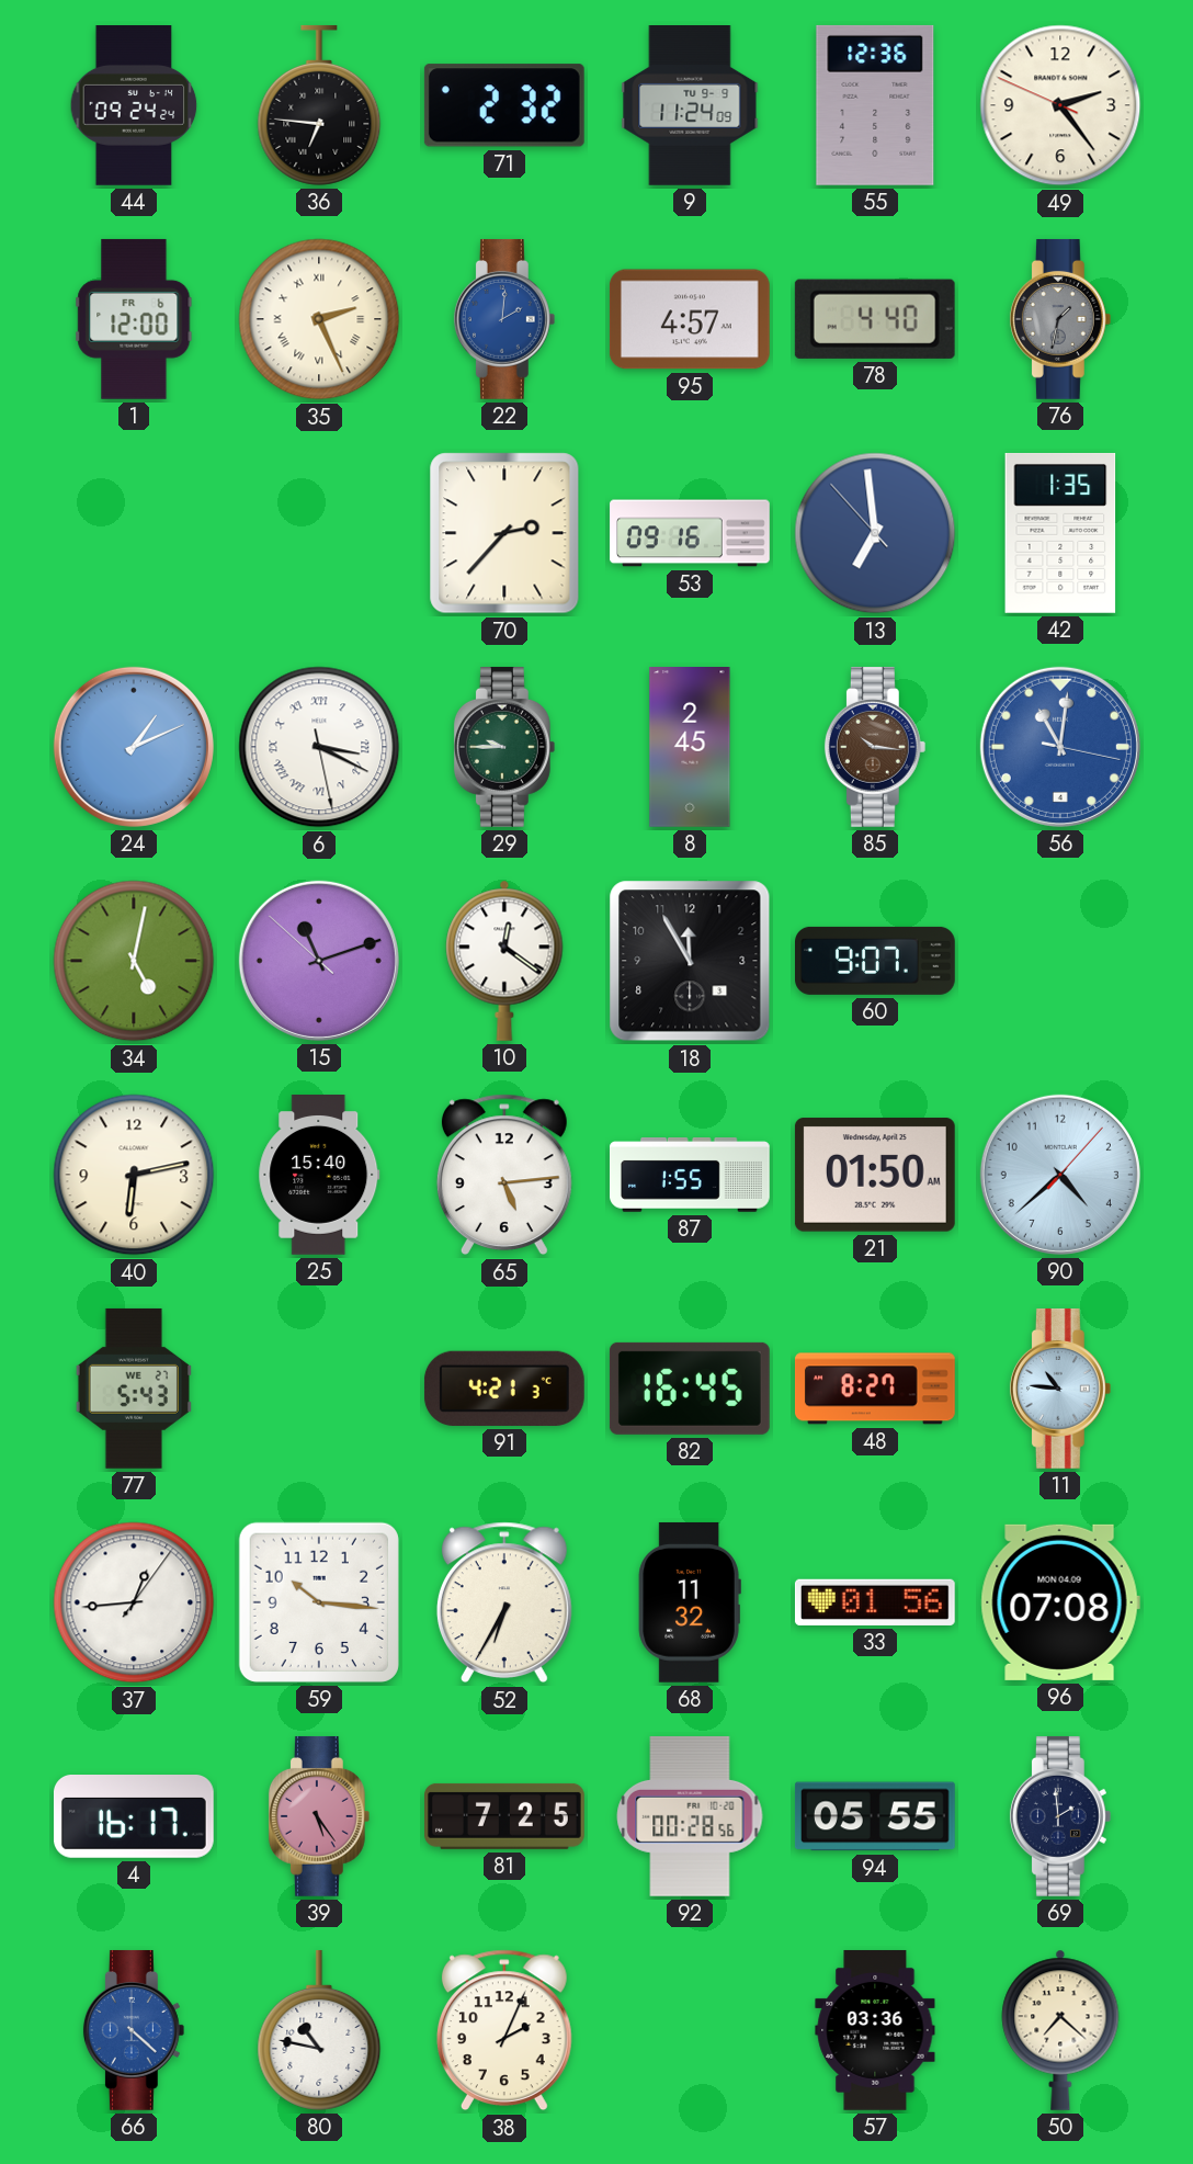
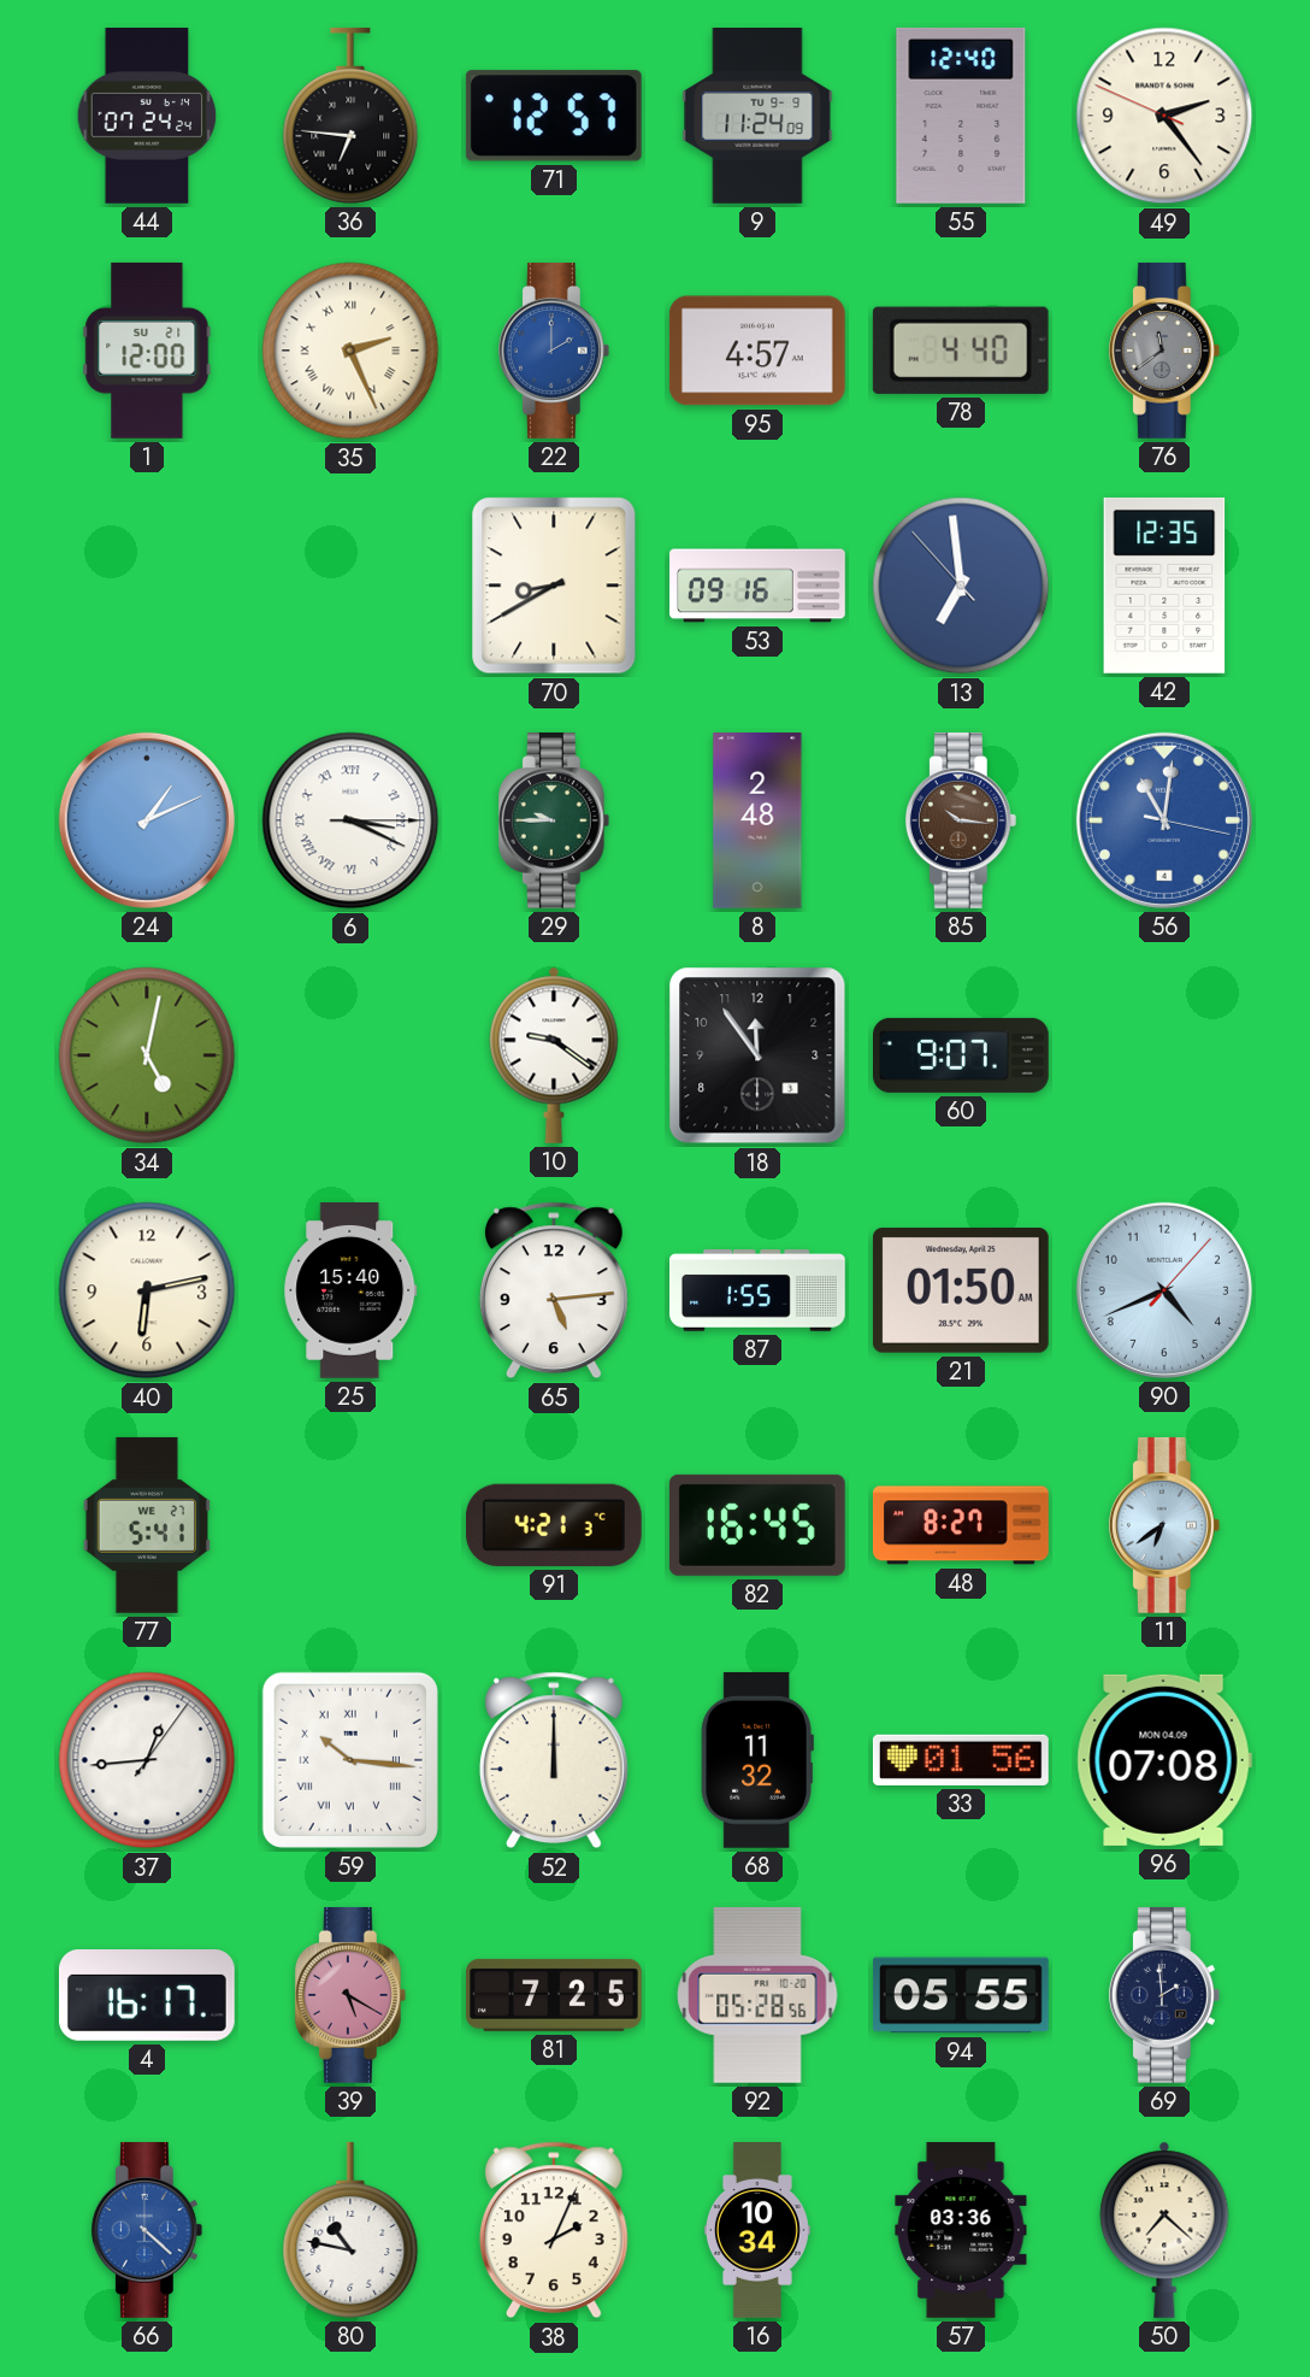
44: 09:24 -> 07:24 (147, 117)
71: 2:32 -> 12:57 (554, 116)
55: 12:36 -> 12:40 (961, 116)
1 date: FR 6 -> SU 21 (147, 351)
22: 2:01 -> 2:00 (554, 351)
76: 1:32 -> 11:39 (1164, 351)
70: 2:37 -> 8:40 (554, 586)
42: 1:35 -> 12:35 (1164, 586)
6: 3:19:28 -> 3:19:15 (350, 820)
8: 2:45 -> 2:48 (757, 822)
15: 11:11 -> none (319, 961)
10: 12:21 -> 9:21 (554, 1055)
18: 11:55 -> 11:54 (757, 1055)
90: 4:38 -> 4:41 (1164, 1290)
77: 5:43 -> 5:41 (147, 1525)
11: 10:46 -> 6:39 (1164, 1525)
59 numerals: Arabic -> Roman (350, 1760)
52: 6:35 -> 12:00 (554, 1760)
39: 5:24 -> 5:20 (350, 1995)
92: 00:28 -> 05:28 (757, 1995)
16: none -> 10:34 (757, 2230)
